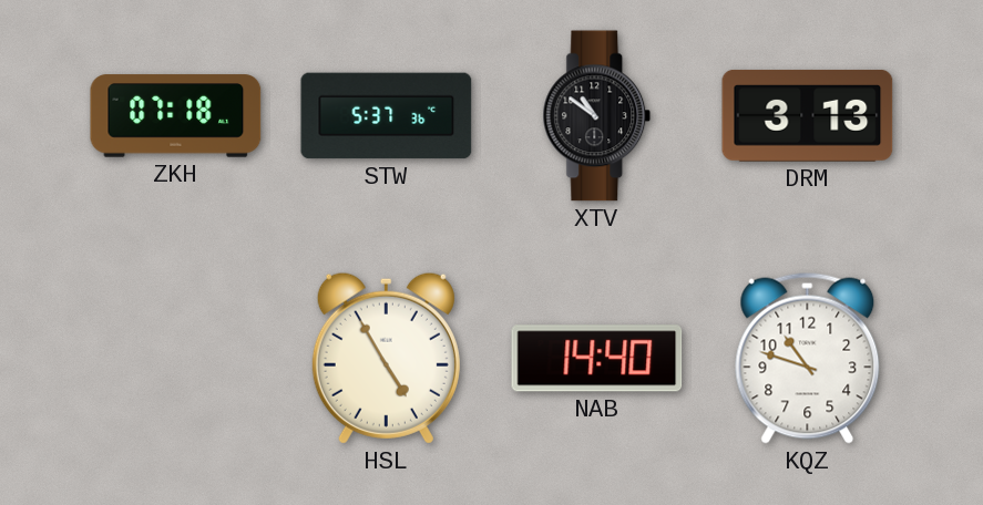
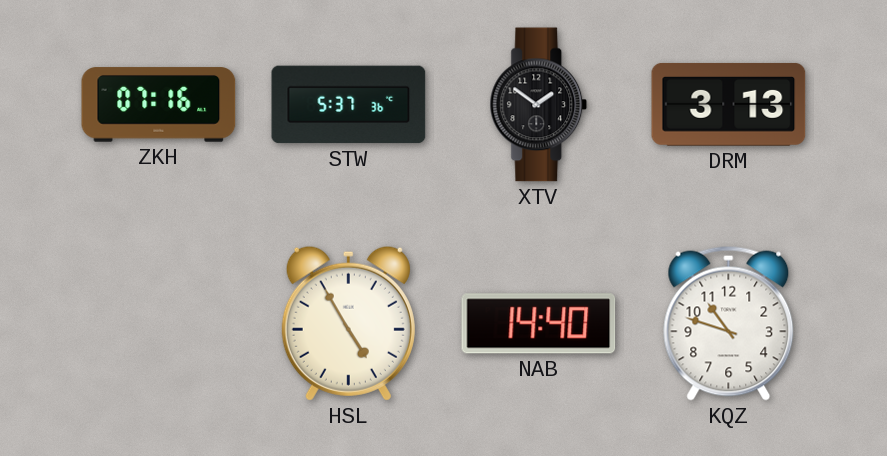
ZKH: 07:18 -> 07:16 (159, 105)
XTV: 10:51 -> 1:51 (539, 105)
